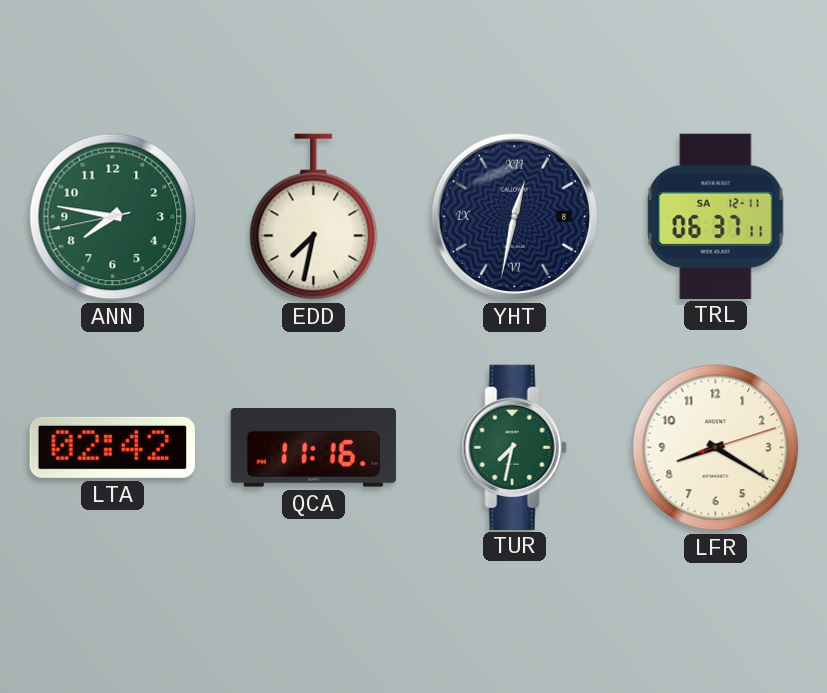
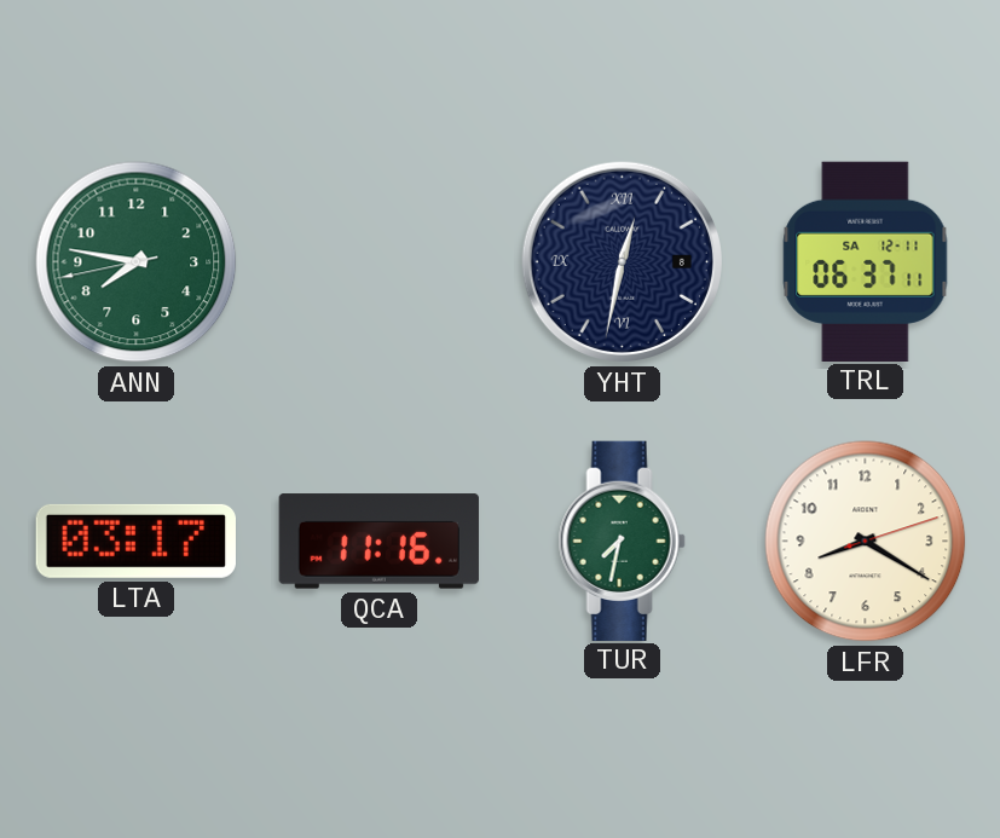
EDD: 7:32 -> none (314, 217)
LTA: 02:42 -> 03:17 (135, 541)
